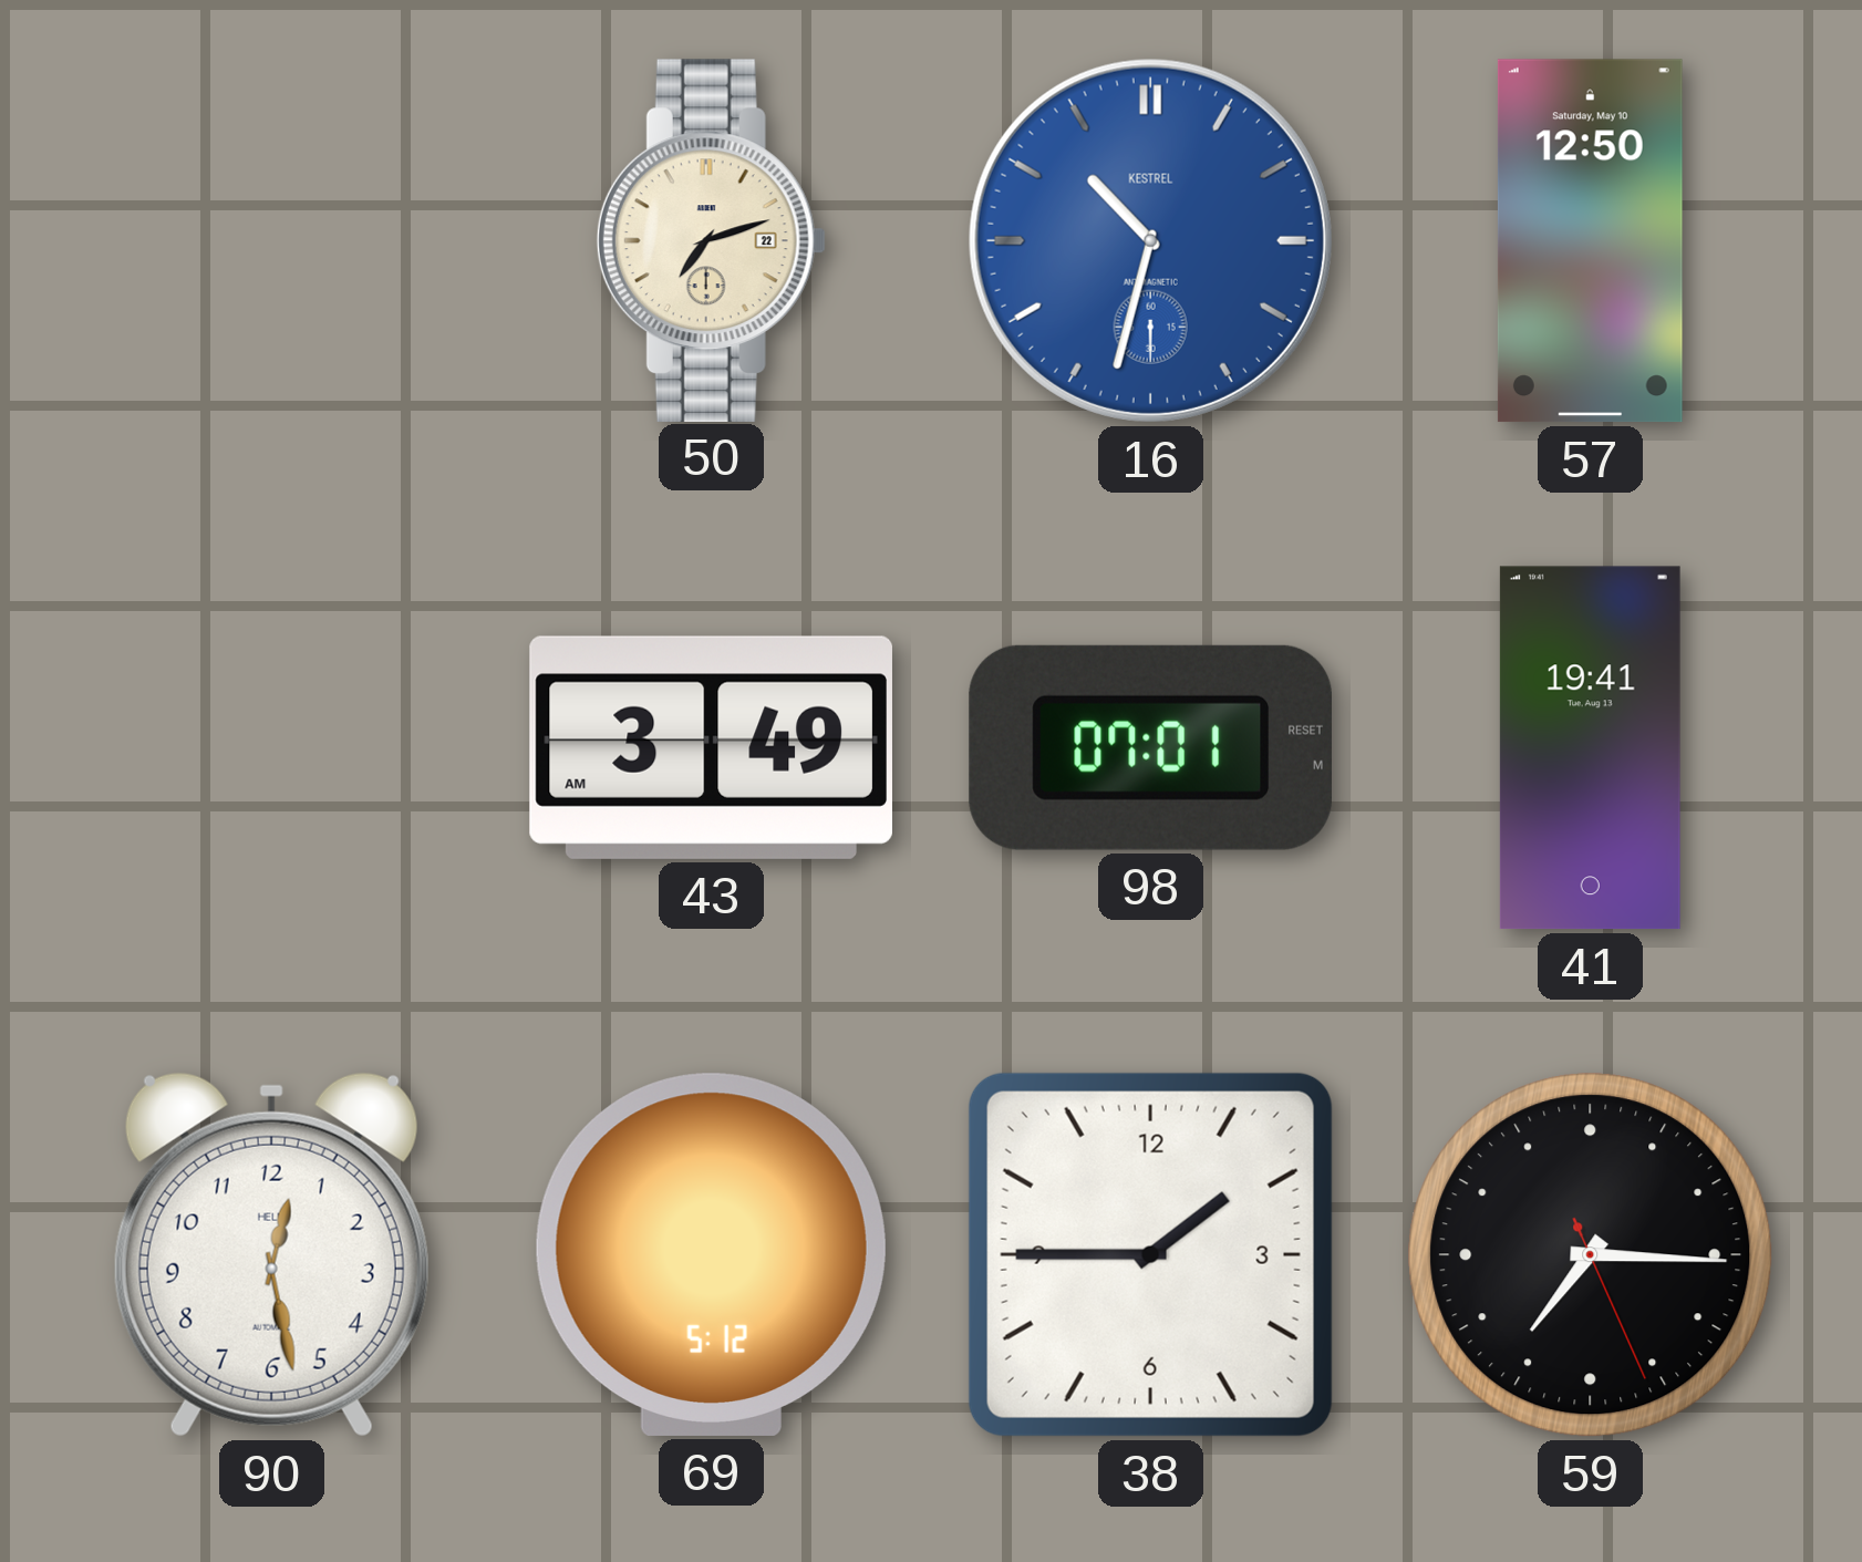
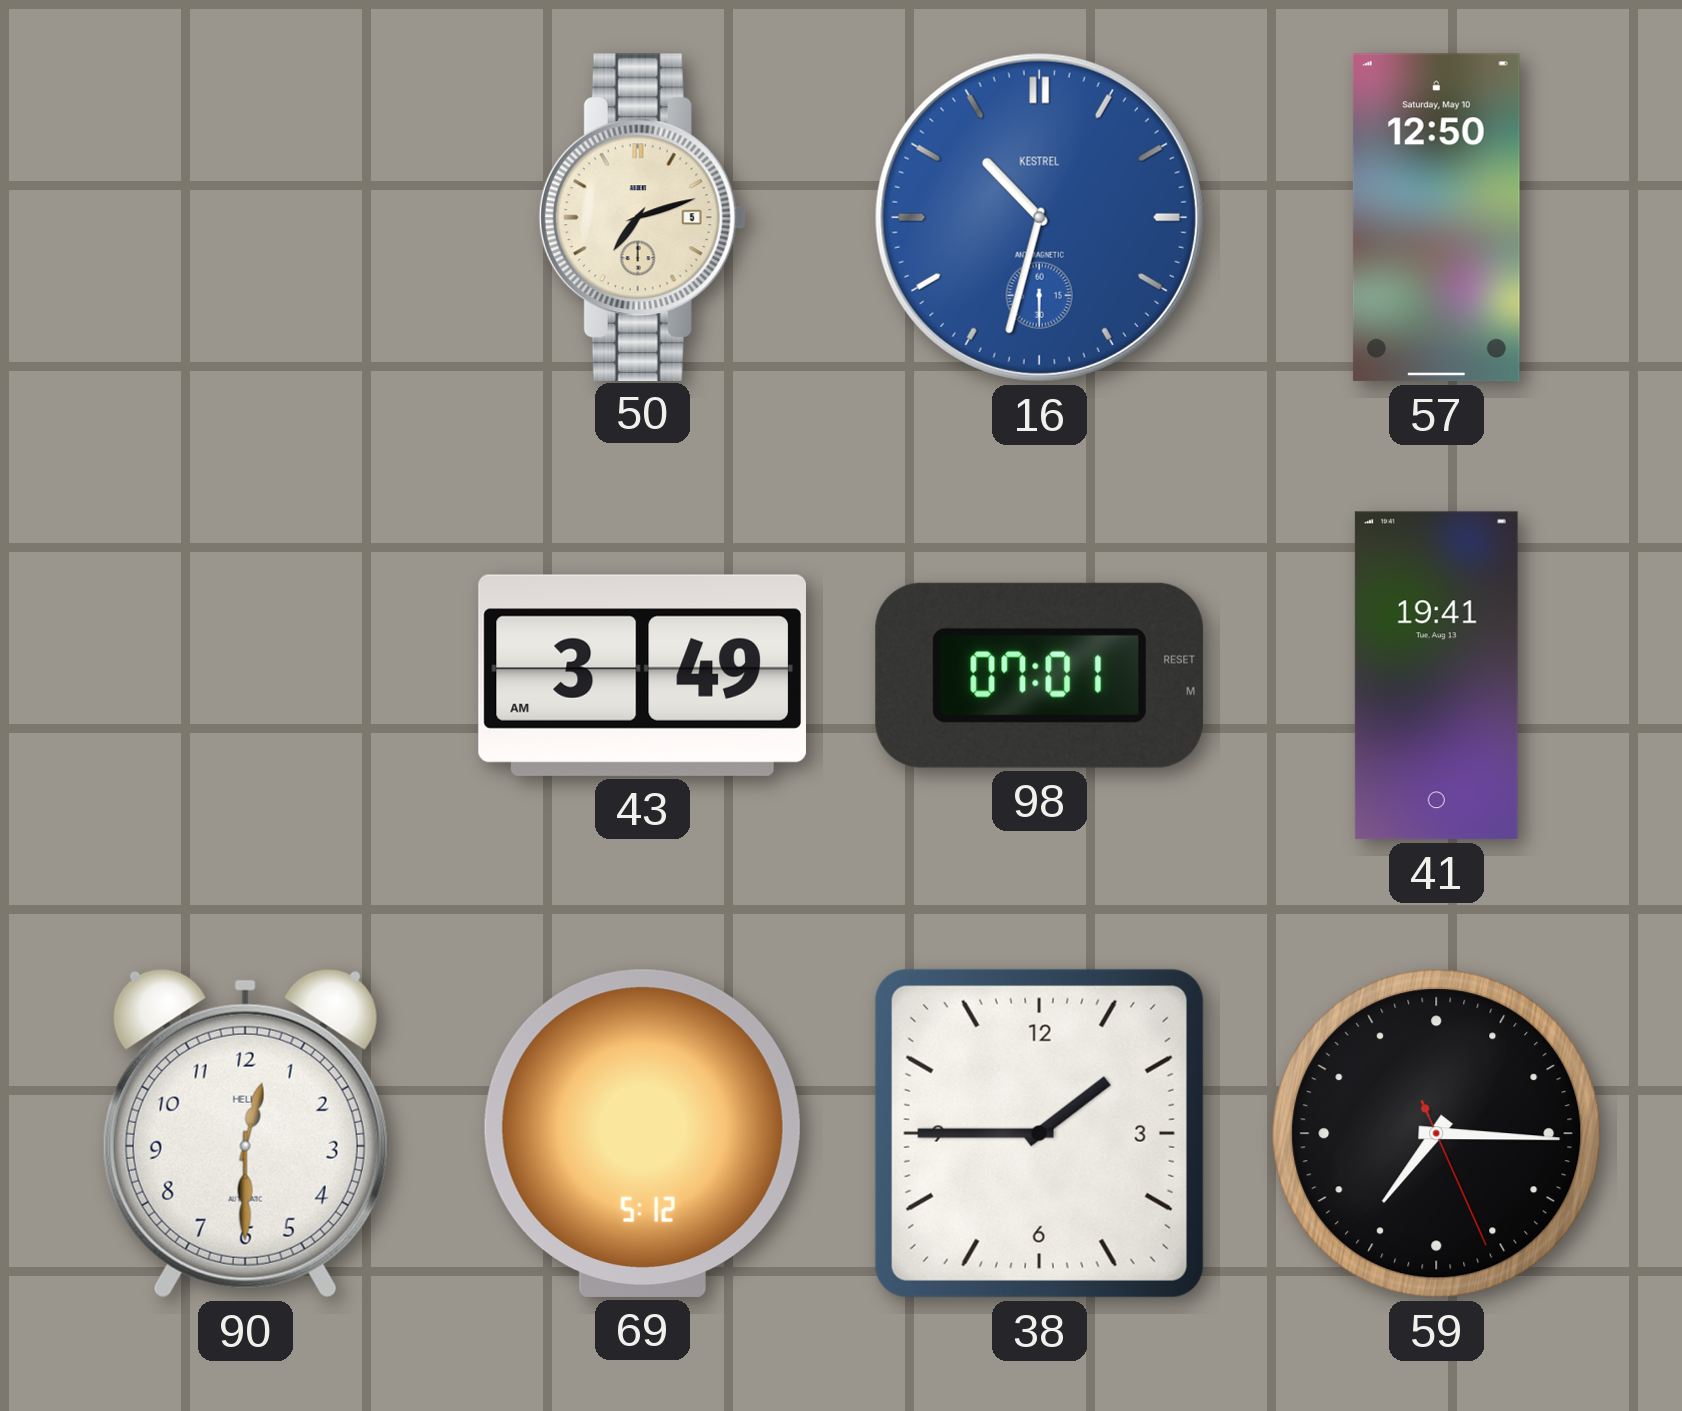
50 date: 22 -> 5 (642, 217)
90: 12:28 -> 12:30 (245, 1133)
